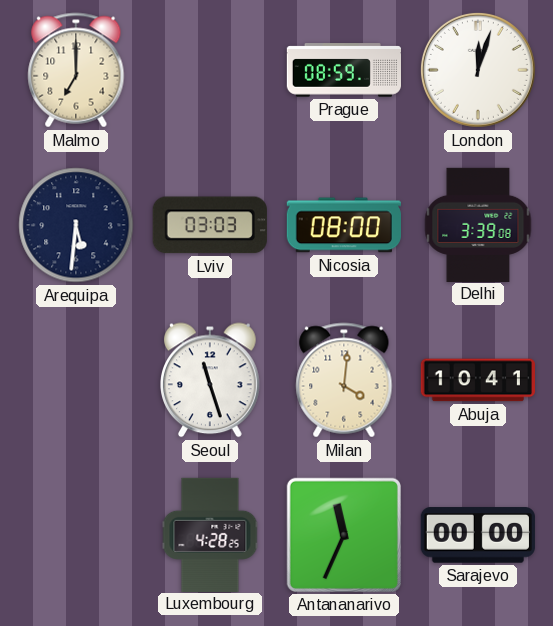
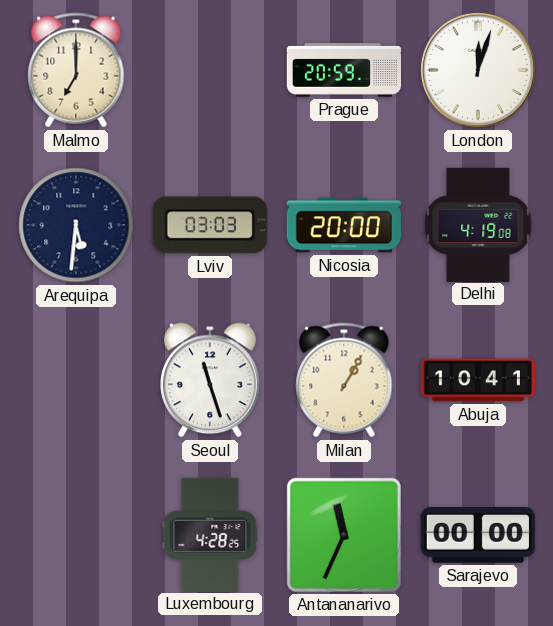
Prague: 08:59 -> 20:59 (343, 70)
Nicosia: 08:00 -> 20:00 (344, 225)
Delhi: 3:39 -> 4:19 (478, 224)
Milan: 4:01 -> 1:05 (344, 380)
